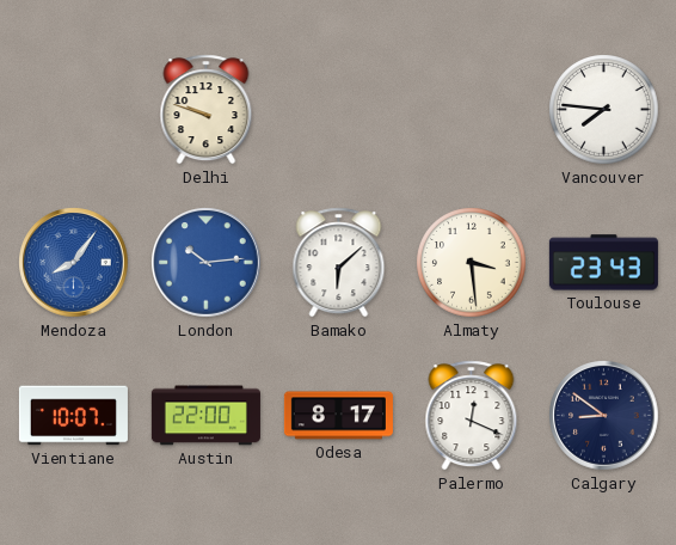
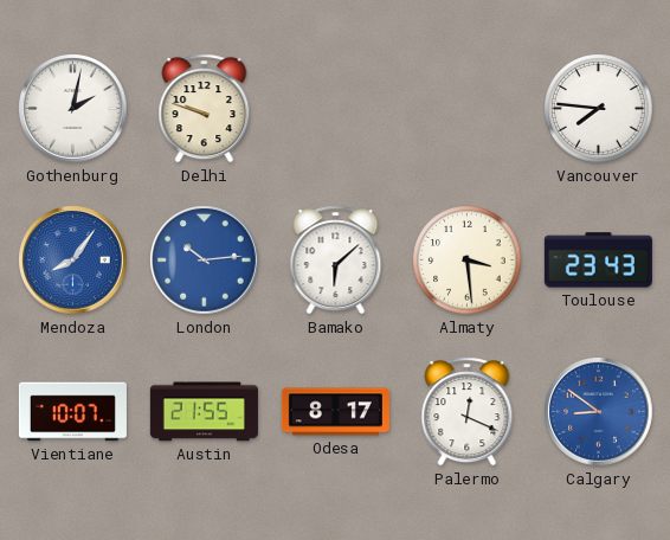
Gothenburg: none -> 2:02 (73, 109)
Austin: 22:00 -> 21:55 (204, 412)
Calgary dial: navy -> blue (599, 412)
